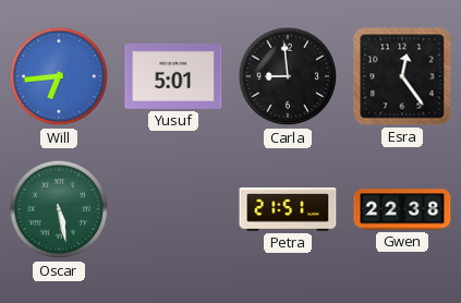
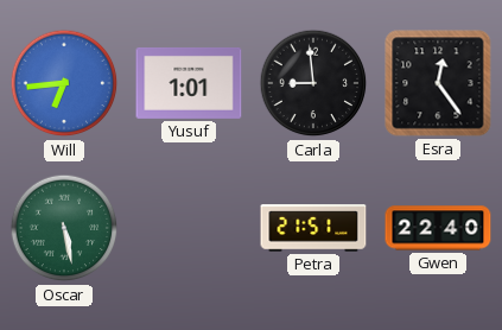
Yusuf: 5:01 -> 1:01 (189, 83)
Gwen: 22:38 -> 22:40 (438, 228)
